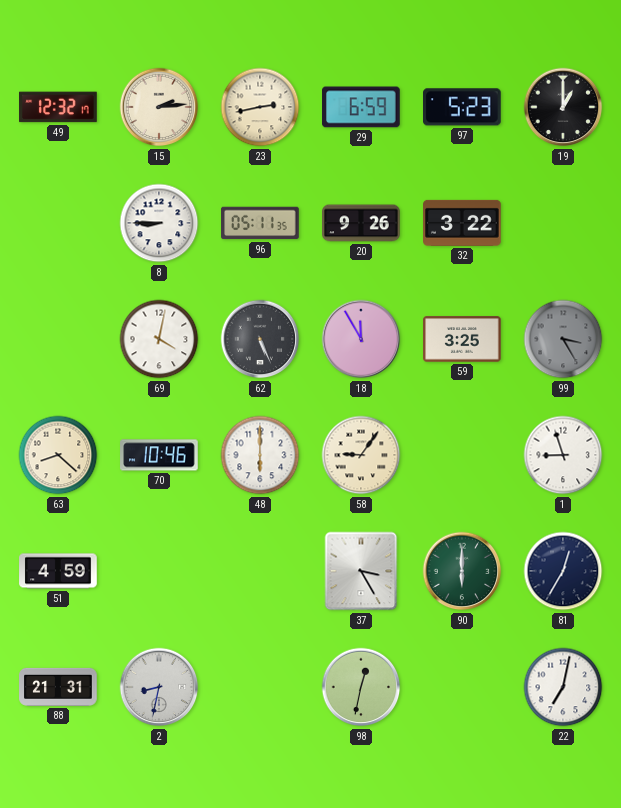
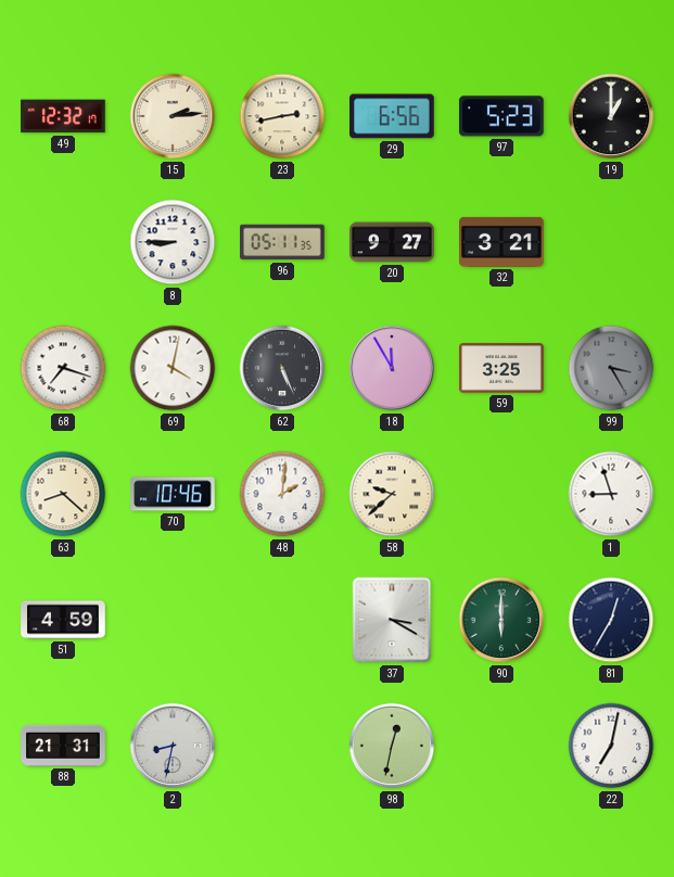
29: 6:59 -> 6:56 (392, 116)
20: 9:26 -> 9:27 (392, 242)
32: 3:22 -> 3:21 (501, 242)
68: none -> 7:18 (63, 368)
48: 6:00 -> 2:01 (282, 494)
58: 9:06 -> 9:38 (392, 494)
37: 3:25 -> 3:20 (392, 620)
